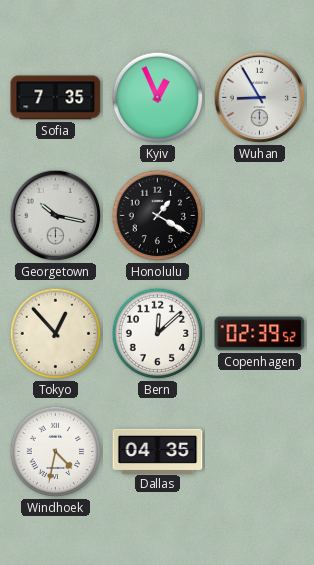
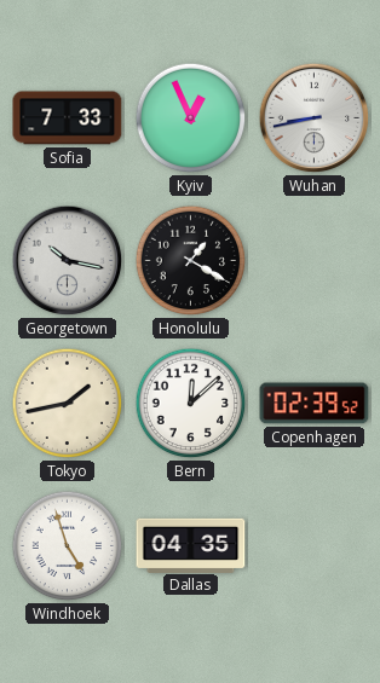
Sofia: 7:35 -> 7:33 (68, 118)
Wuhan: 8:55 -> 8:43 (315, 118)
Tokyo: 12:53 -> 1:43 (68, 404)
Windhoek: 4:32 -> 4:57 (68, 546)
